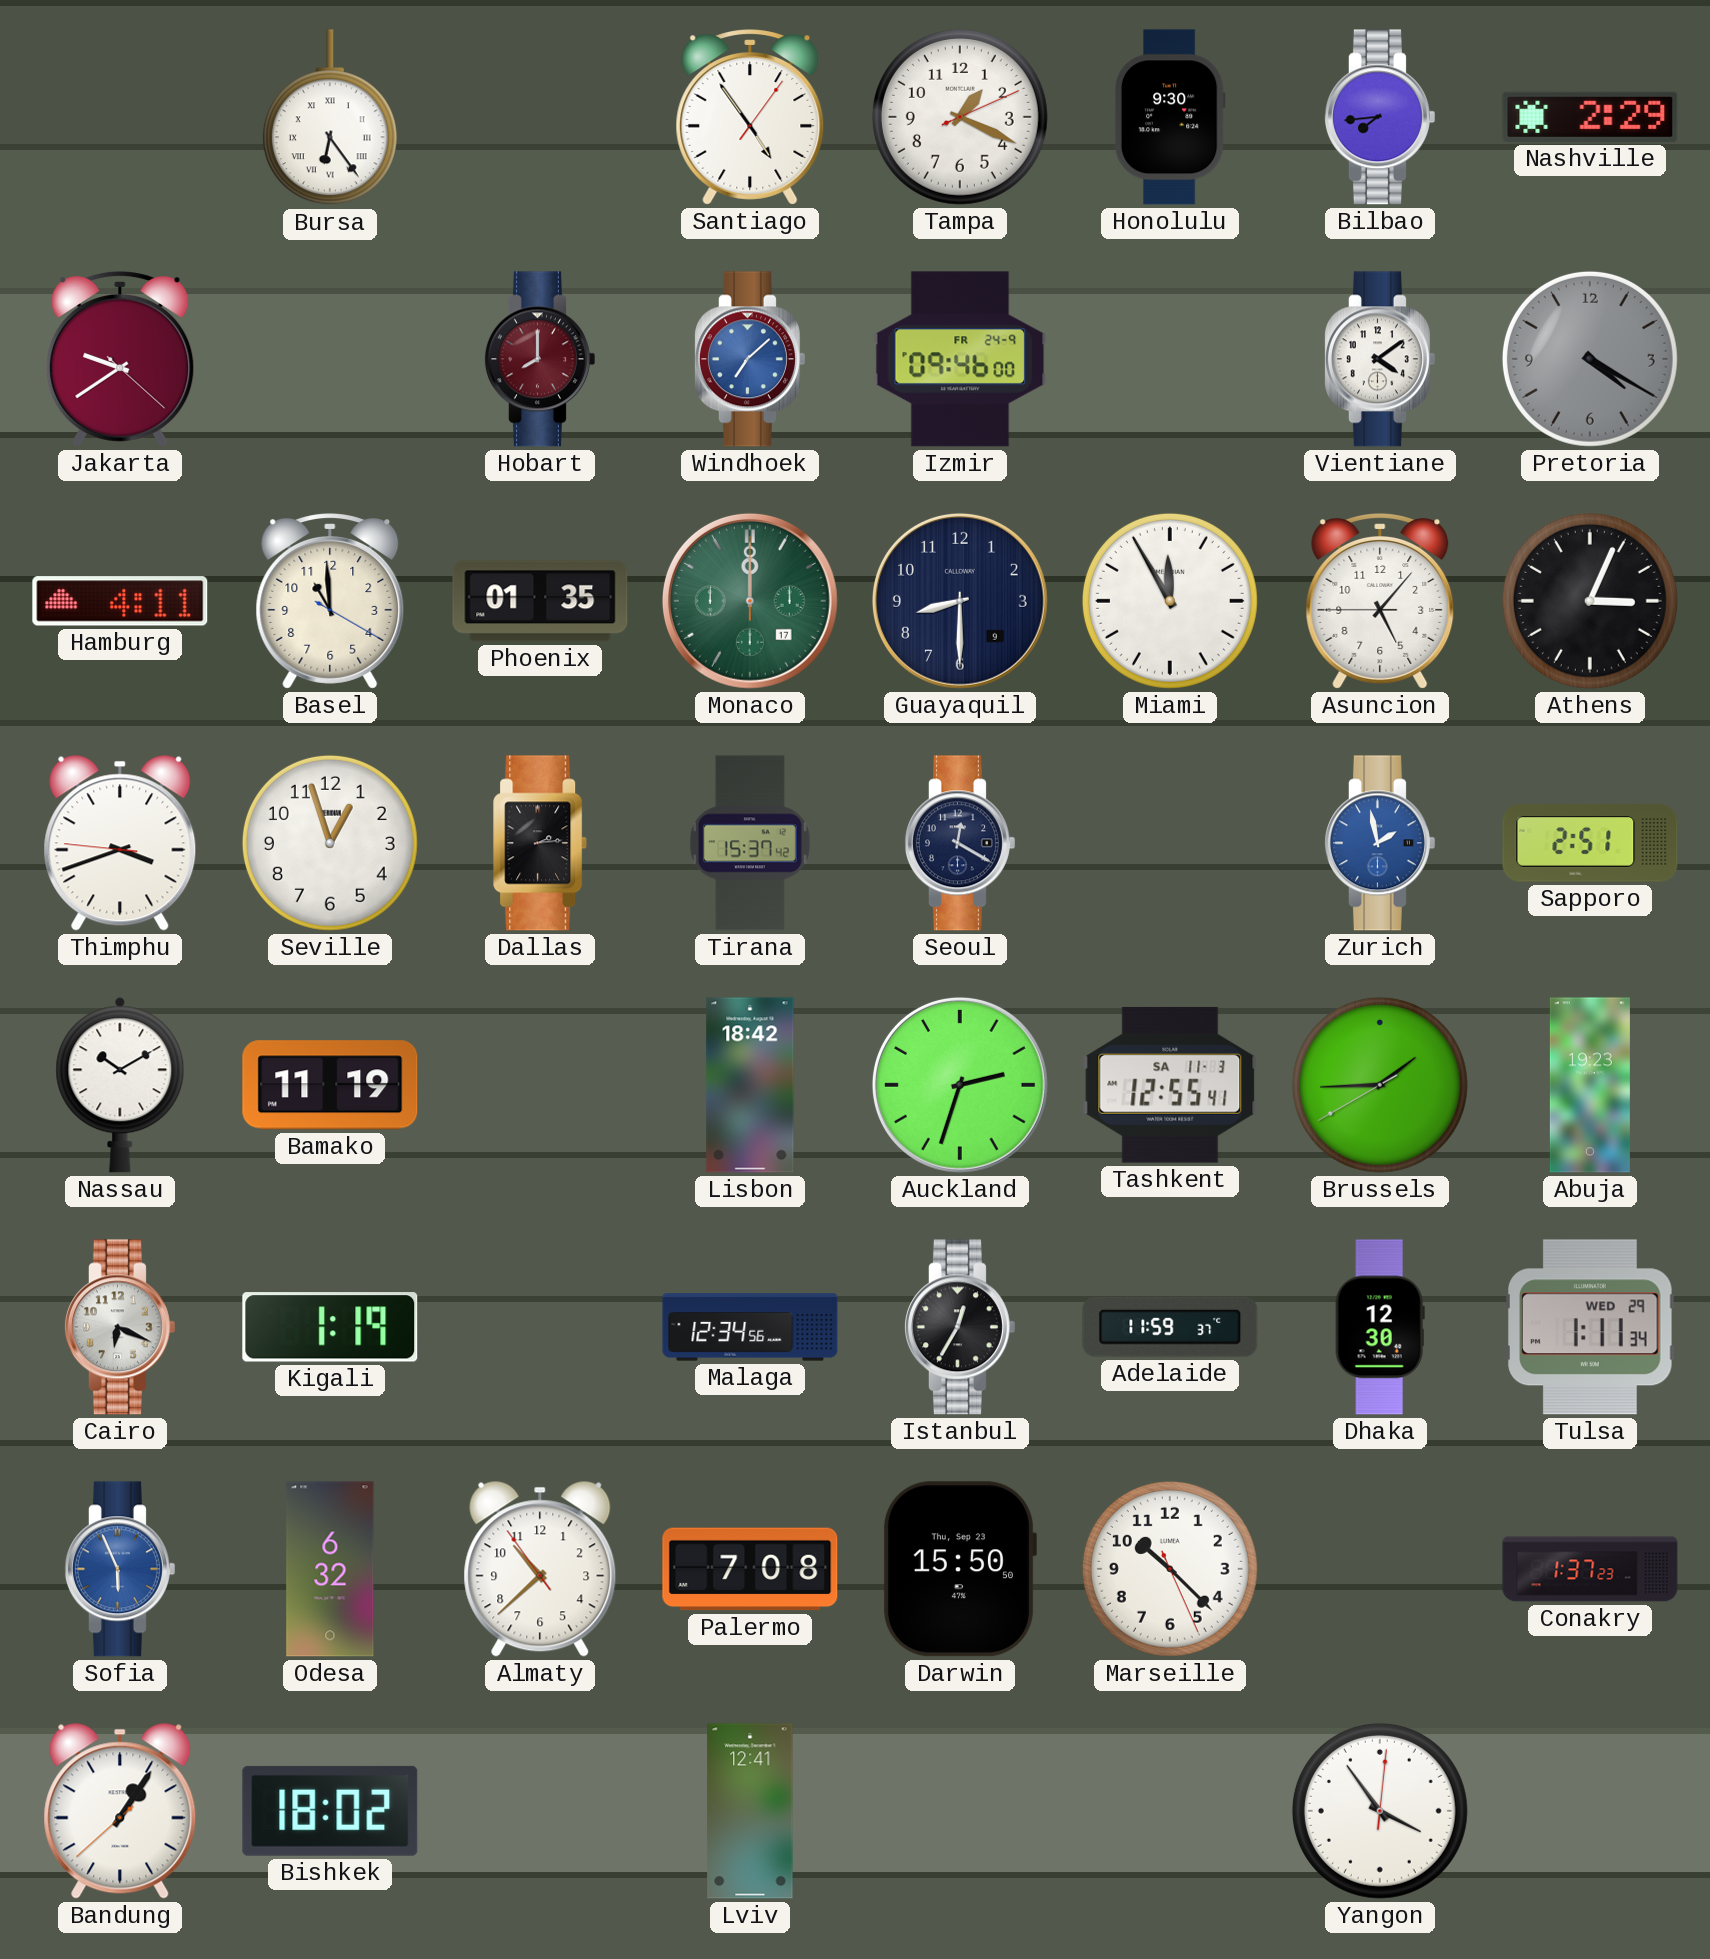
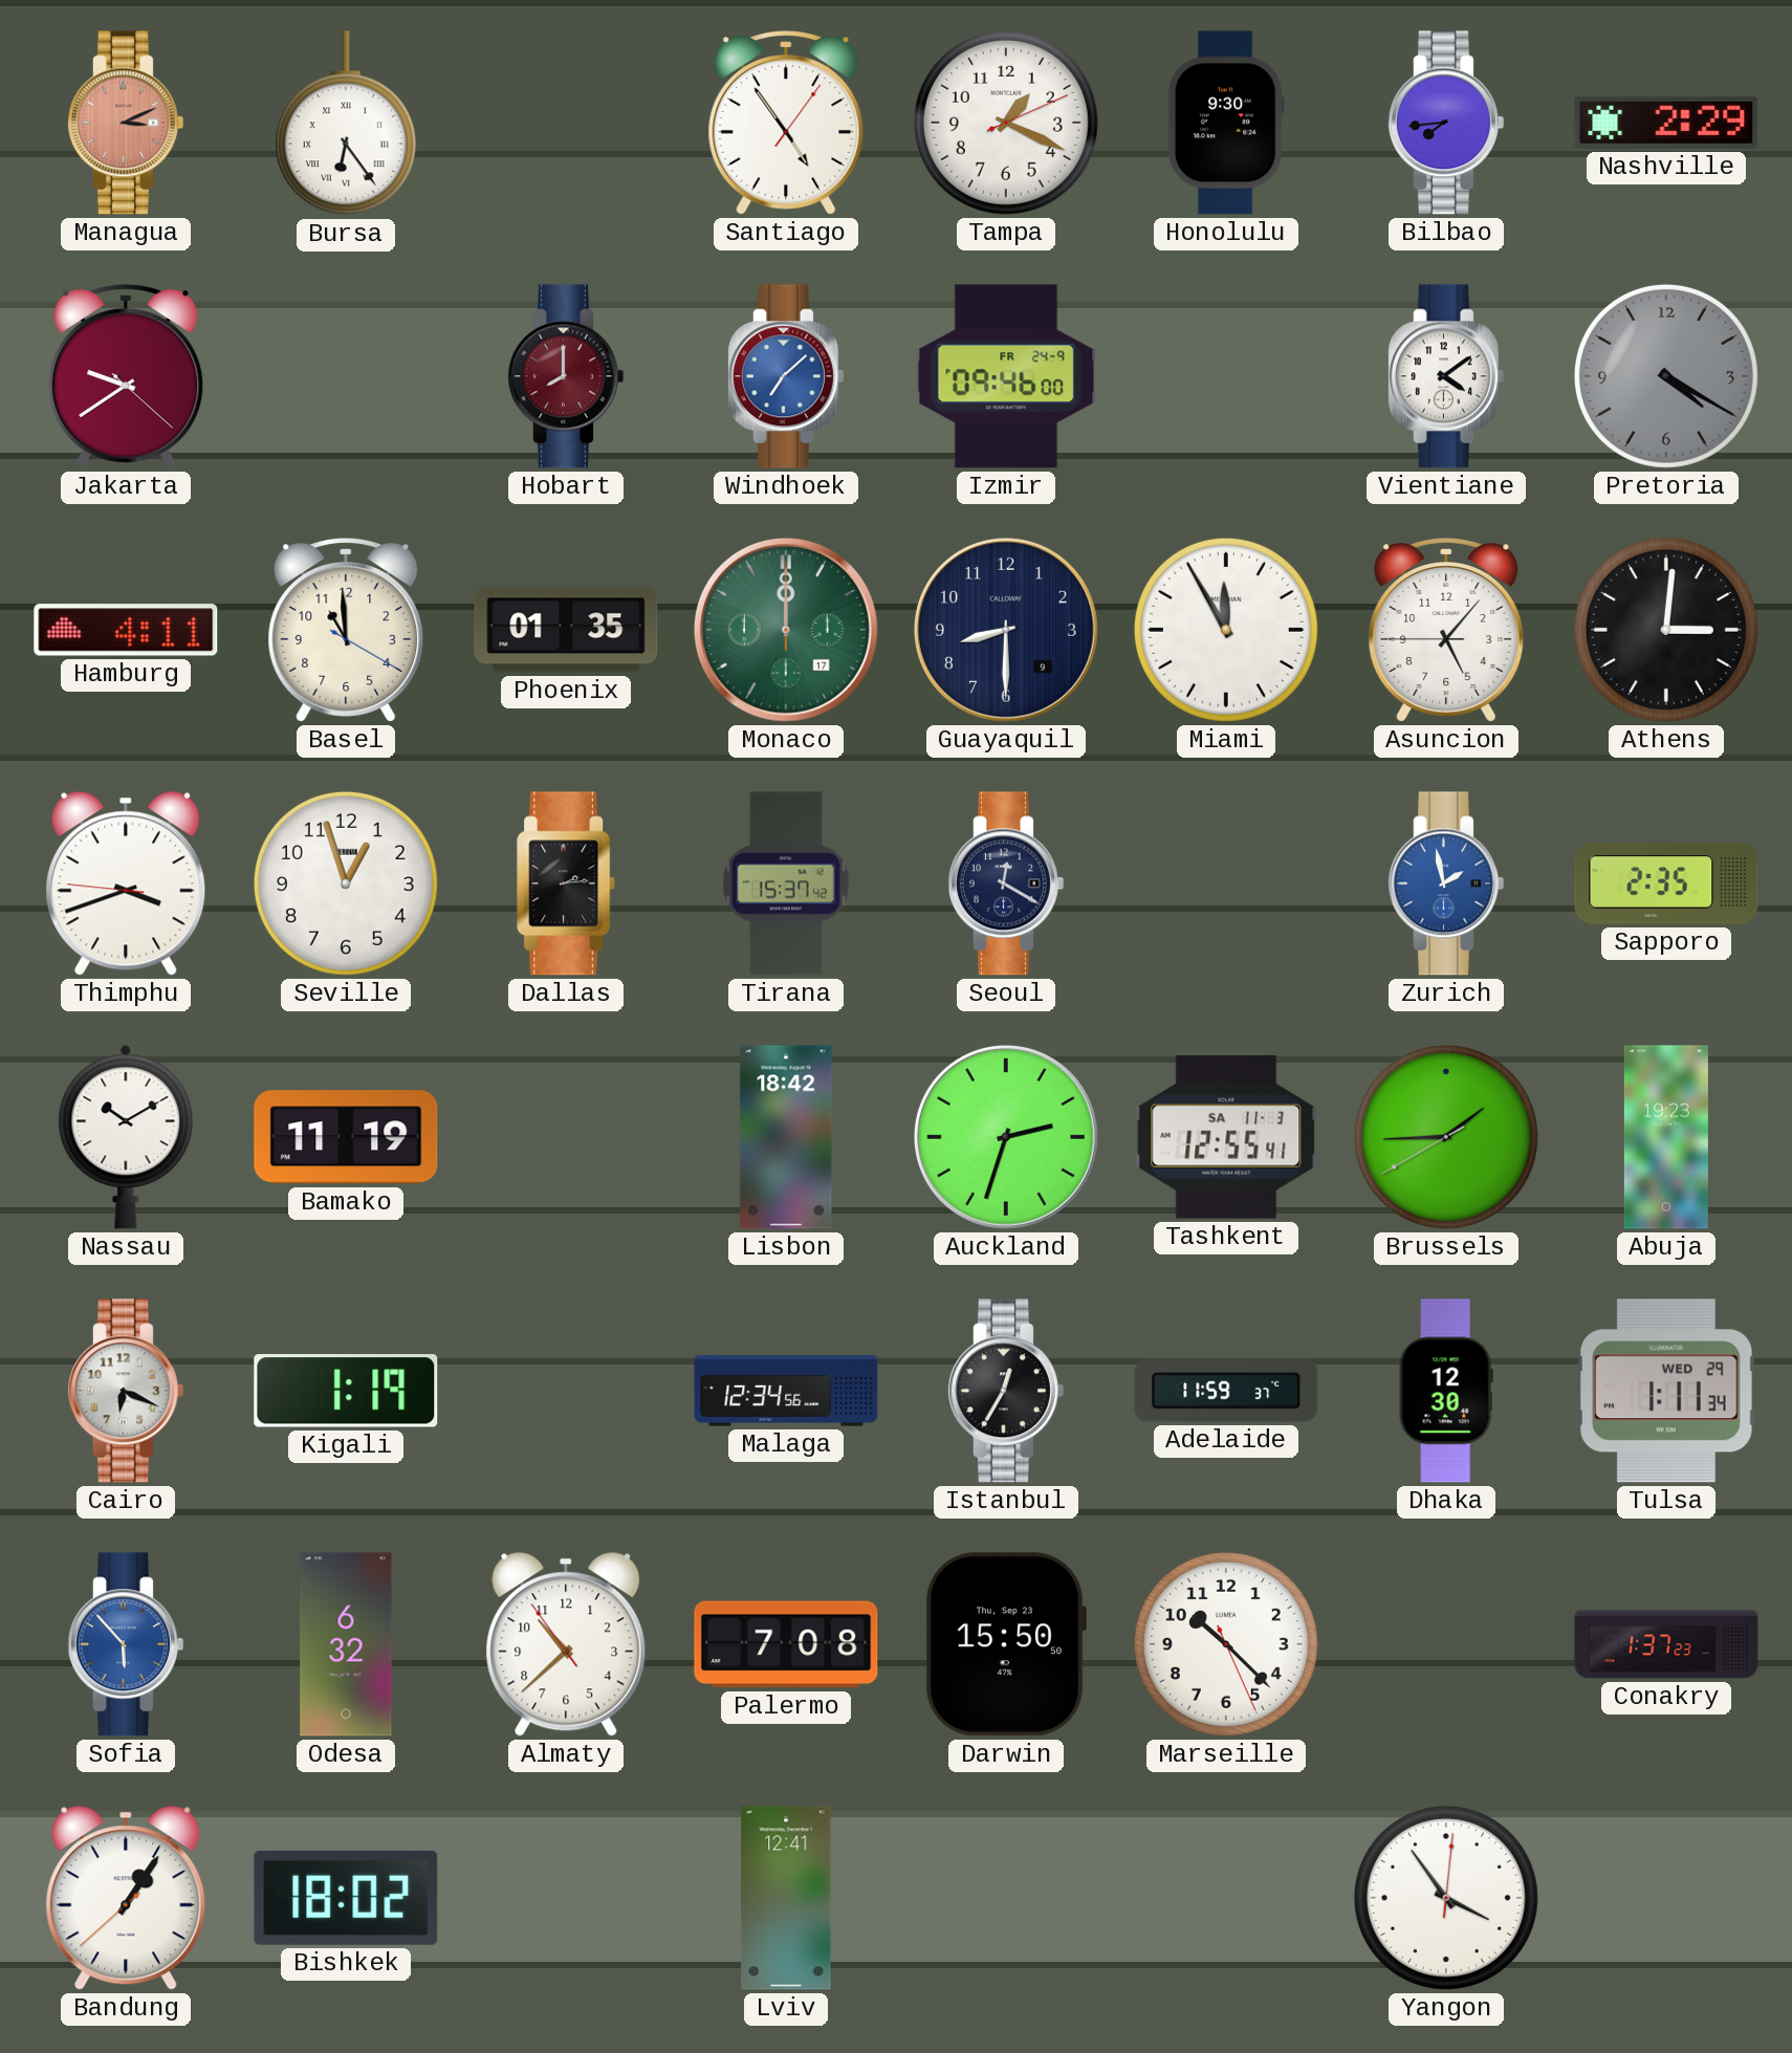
Managua: none -> 3:11 (125, 123)
Athens: 3:04 -> 3:01 (1666, 630)
Sapporo: 2:51 -> 2:35 (1666, 883)
Sofia: 5:56 -> 5:53 (125, 1644)
